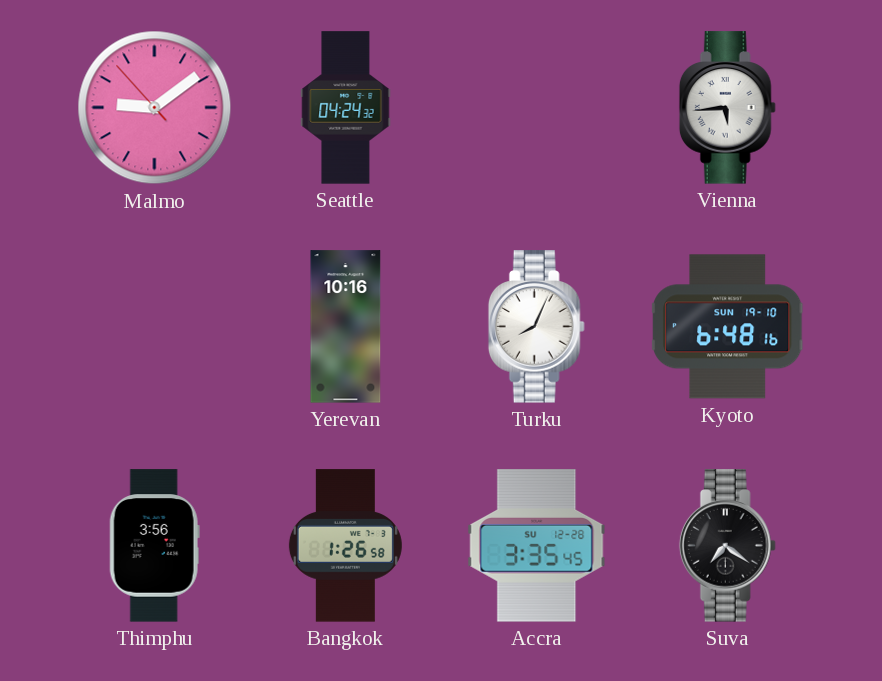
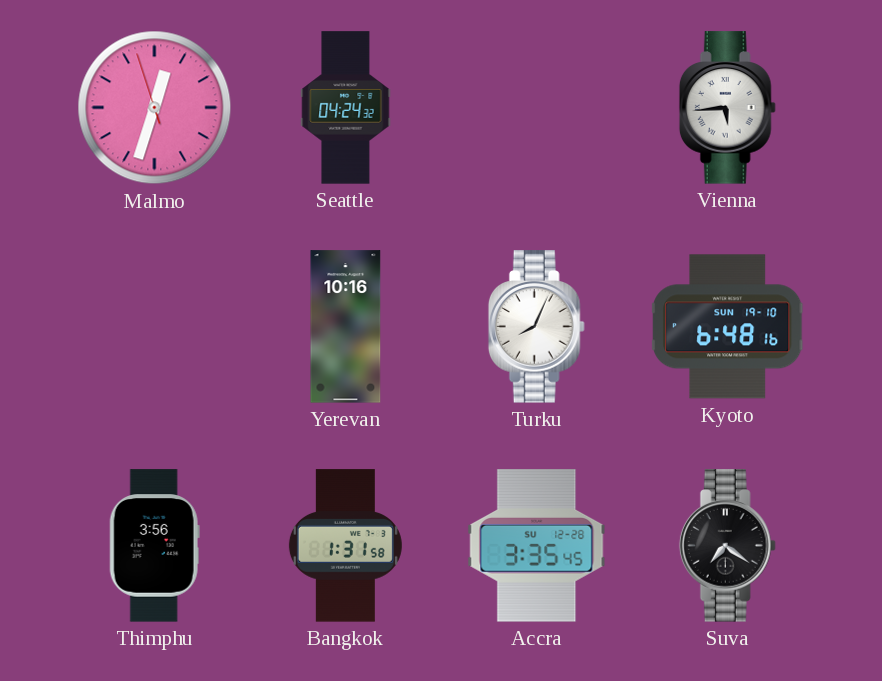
Malmo: 9:08 -> 12:32 (155, 108)
Bangkok: 1:26 -> 1:31 (345, 546)
